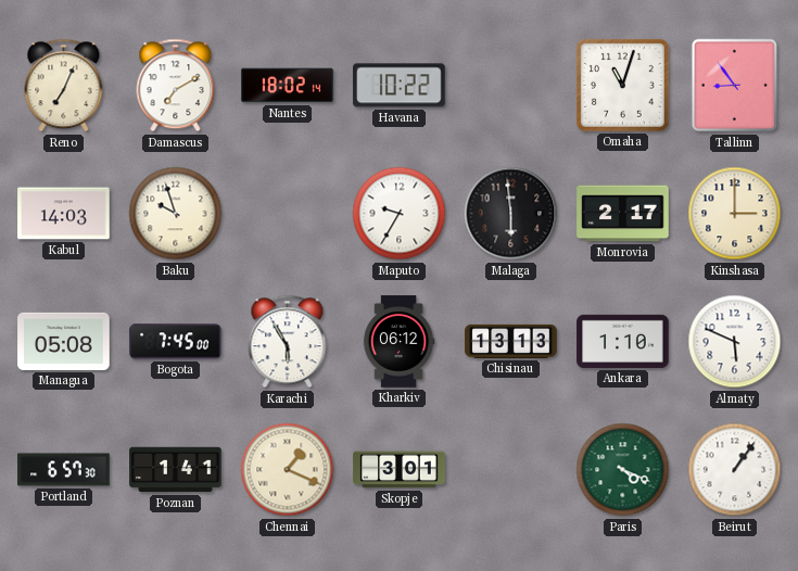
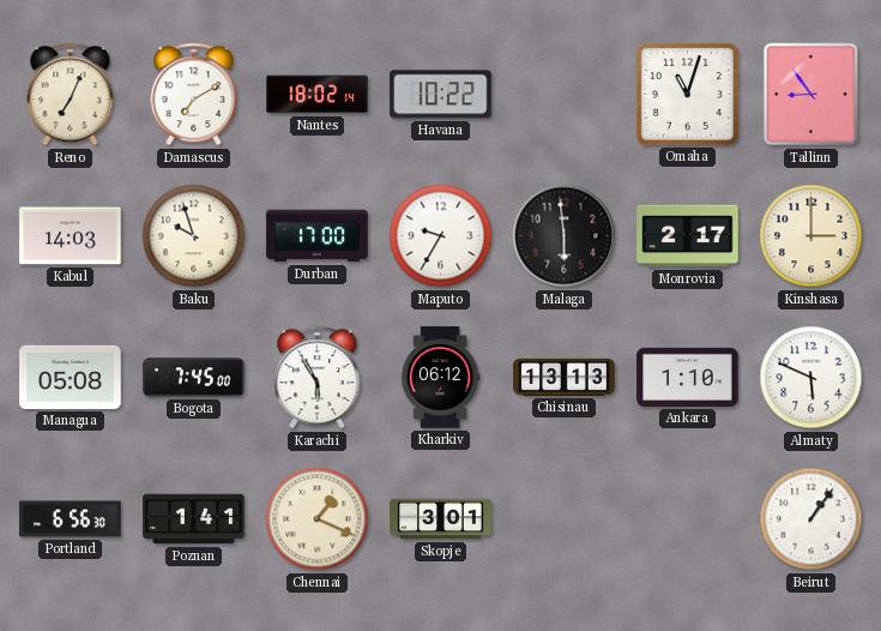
Durban: none -> 17:00 (318, 236)
Portland: 6:57 -> 6:56 (71, 519)
Paris: 4:19 -> none (623, 470)
